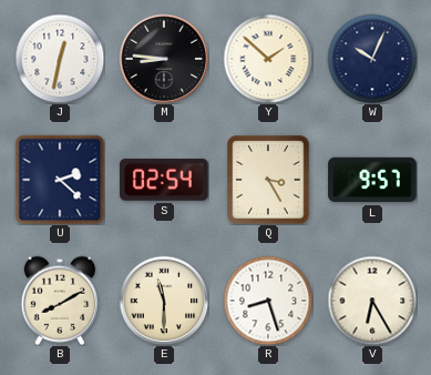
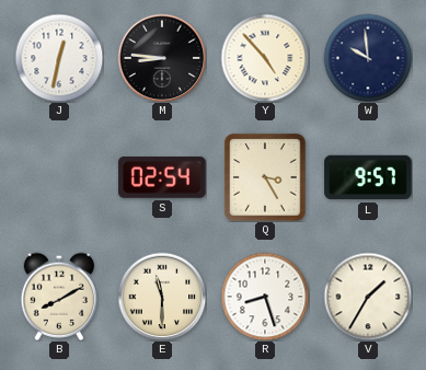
Y: 1:52 -> 4:53 (265, 58)
W: 10:04 -> 9:59 (368, 58)
U: 2:22 -> none (60, 180)
V: 6:25 -> 1:35 (368, 297)
